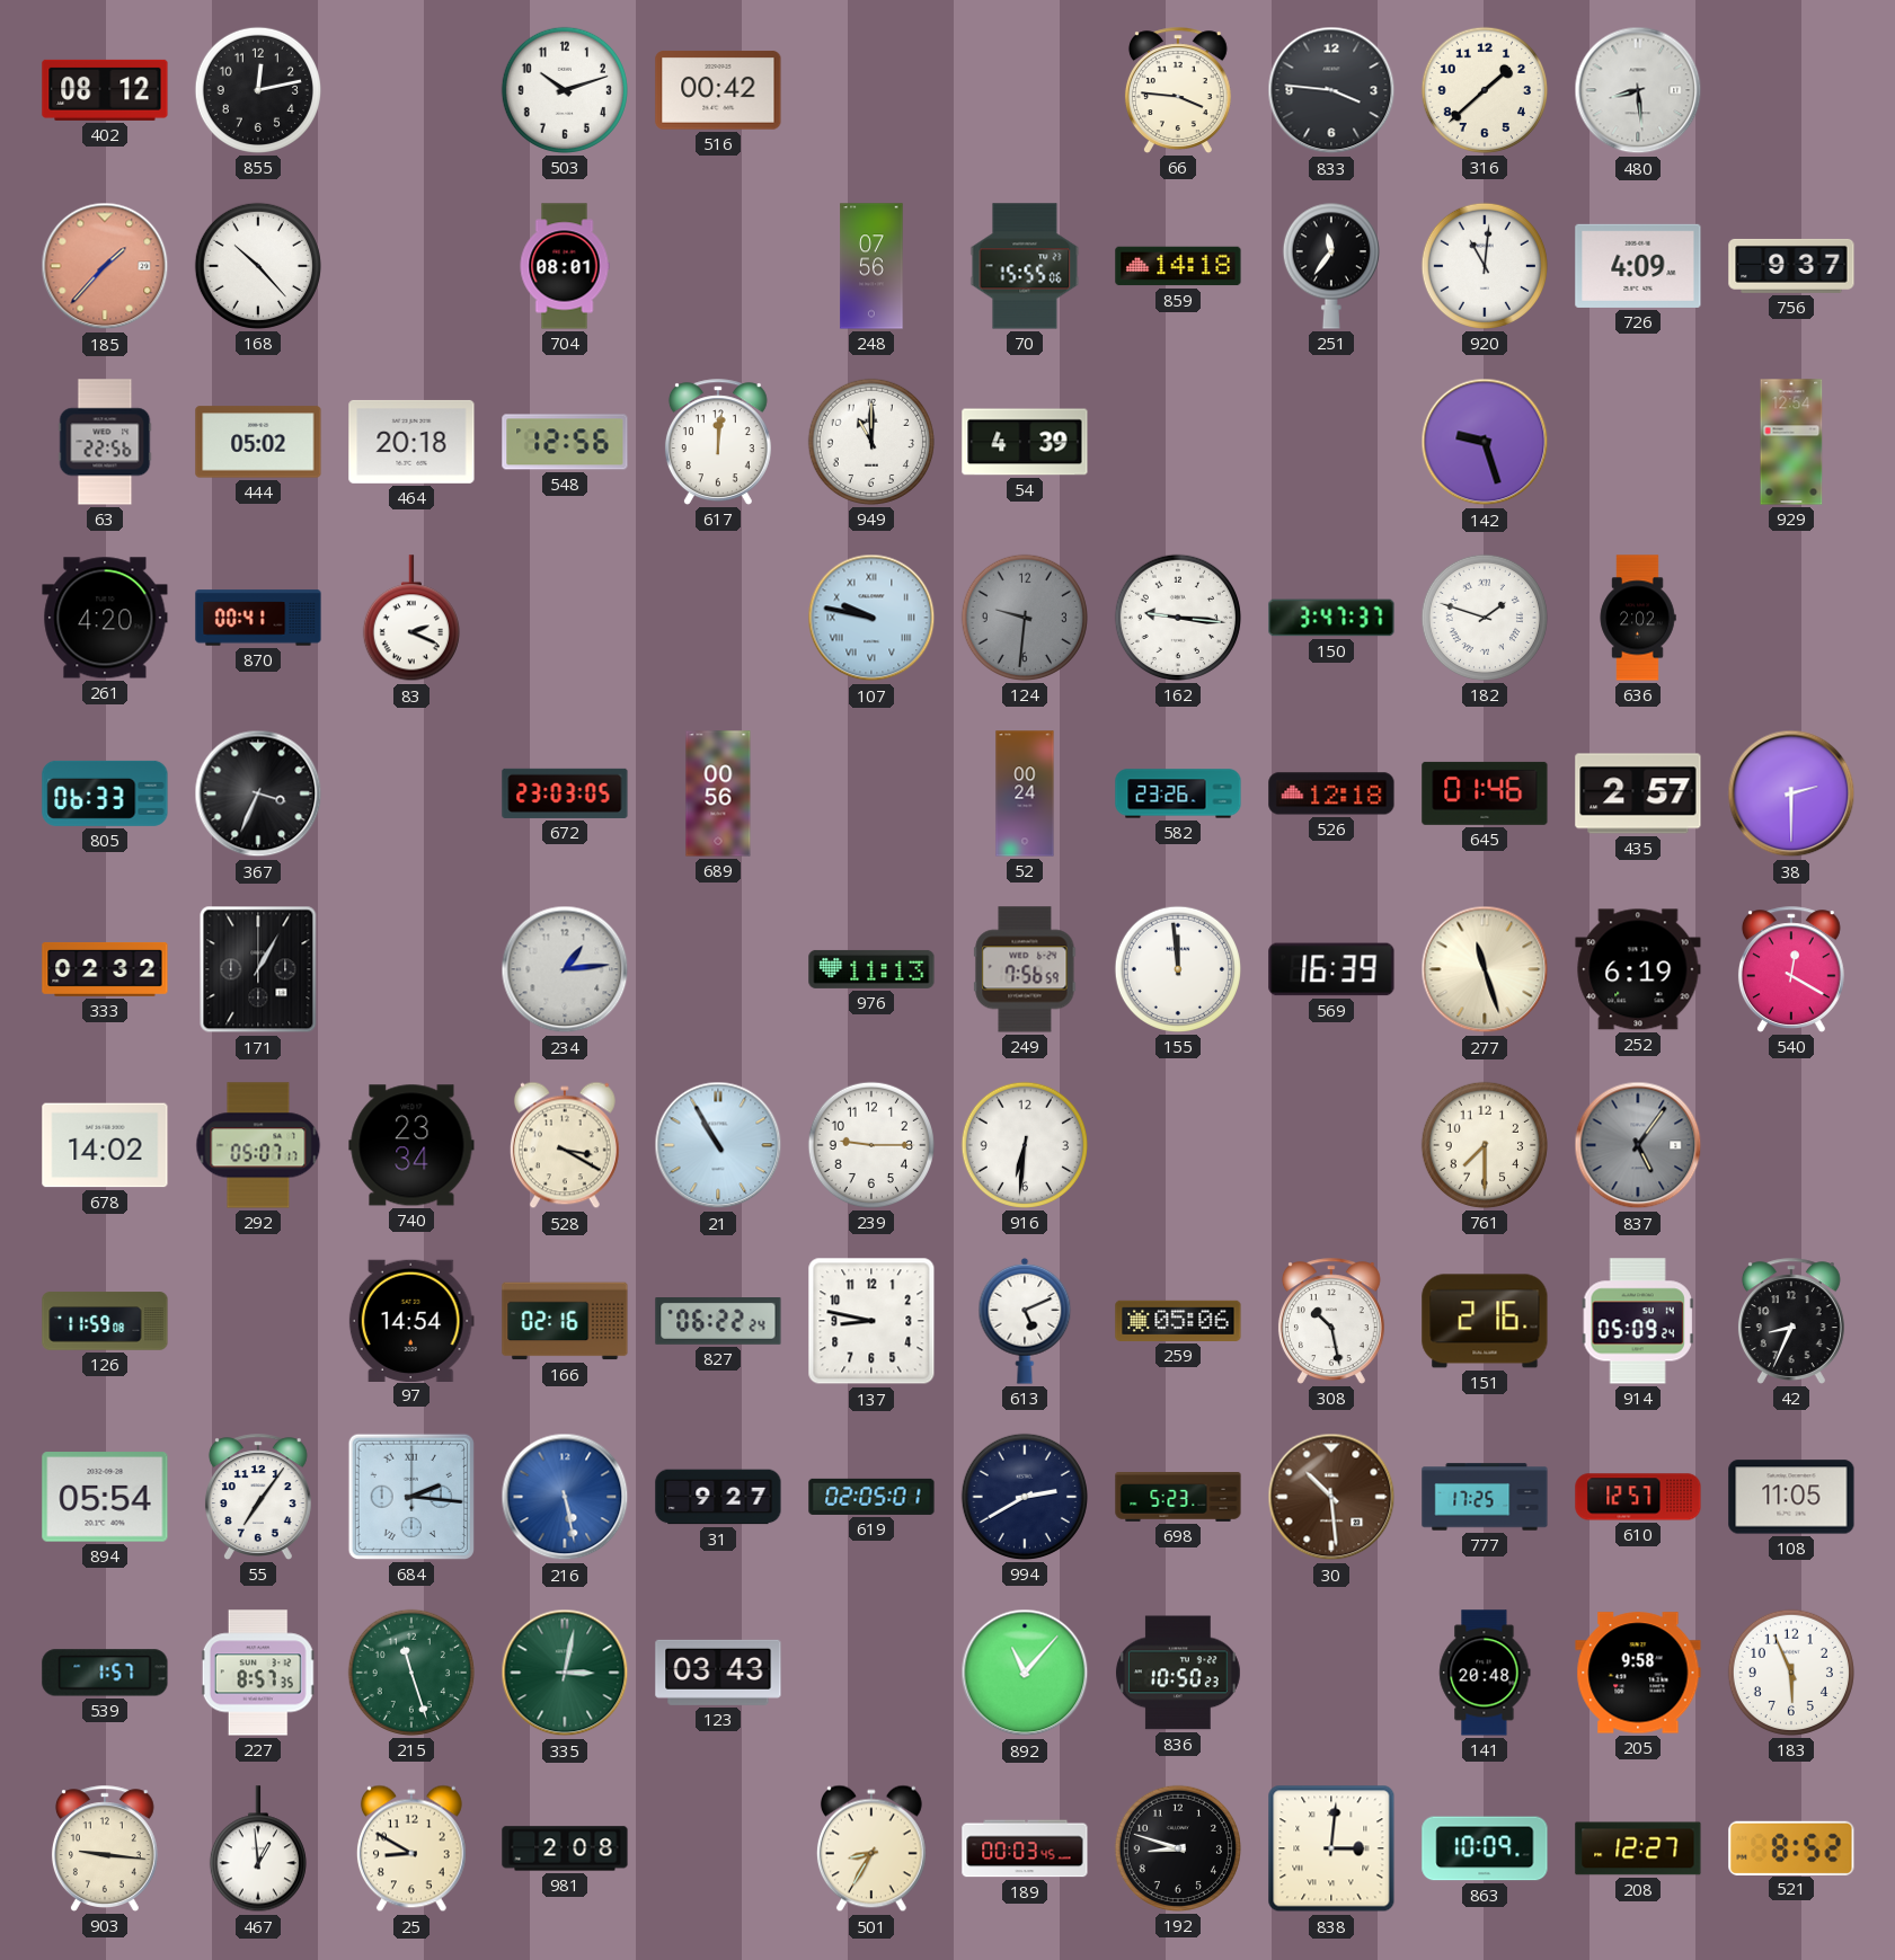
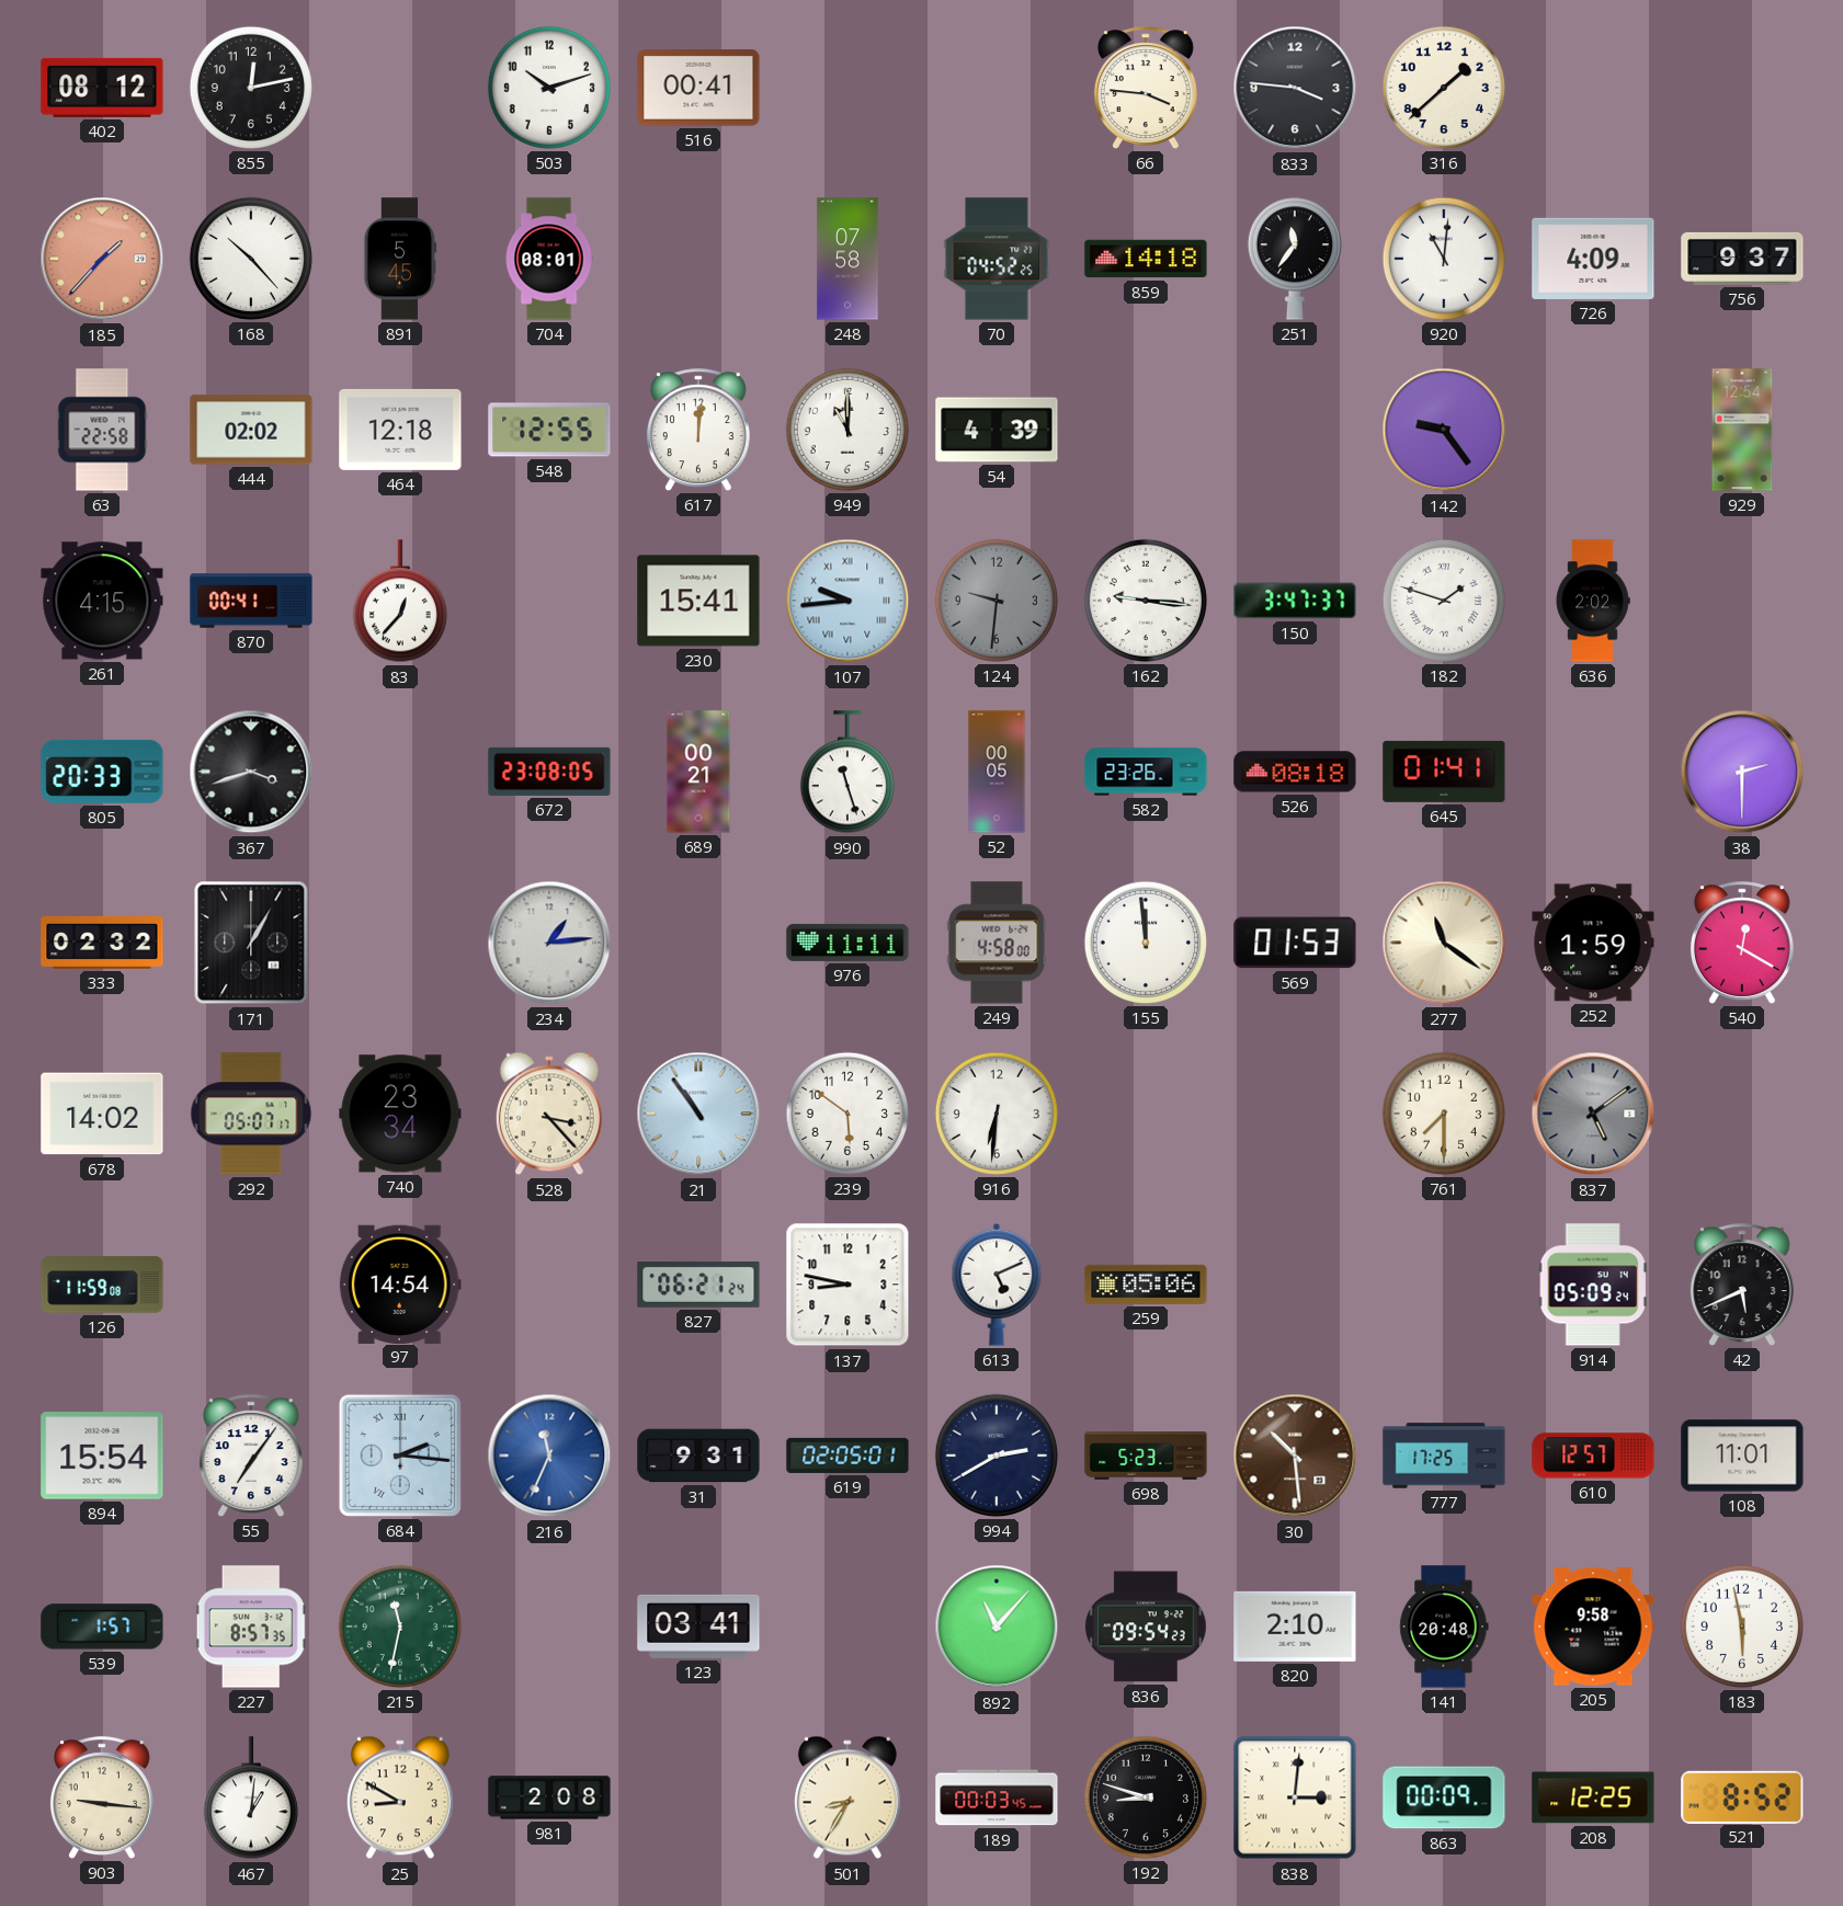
516: 00:42 -> 00:41 (698, 88)
480: 8:29 -> none (1638, 90)
891: none -> 5:45 (400, 259)
248: 07:56 -> 07:58 (847, 259)
70: 15:55 -> 04:52 (997, 259)
63: 22:56 -> 22:58 (102, 430)
444: 05:02 -> 02:02 (251, 430)
464: 20:18 -> 12:18 (400, 430)
548: 12:56 -> 12:55 (549, 430)
142: 9:27 -> 9:24 (1444, 430)
261: 4:20 -> 4:15 (102, 601)
83: 2:19 -> 12:37 (400, 602)
230: none -> 15:41 (698, 601)
107: 9:47 -> 9:44 (847, 601)
805: 06:33 -> 20:33 (102, 772)
367: 3:34 -> 3:42 (251, 772)
672: 23:03 -> 23:08 (549, 772)
689: 00:56 -> 00:21 (698, 772)
990: none -> 11:27 (847, 773)
52: 00:24 -> 00:05 (997, 772)
526: 12:18 -> 08:18 (1295, 772)
645: 01:46 -> 01:41 (1444, 772)
435: 2:57 -> none (1638, 793)
976: 11:13 -> 11:11 (847, 943)
249: 7:56 -> 4:58 (997, 943)
569: 16:39 -> 01:53 (1295, 943)
277: 11:27 -> 11:21 (1444, 943)
252: 6:19 -> 1:59 (1593, 943)
528: 3:20 -> 3:23 (549, 1114)
21: 10:55 -> 10:54 (698, 1114)
239: 9:15 -> 5:51 (847, 1114)
837: 5:06 -> 5:09 (1593, 1114)
166: 02:16 -> none (565, 1321)
827: 06:22 -> 06:21 (698, 1286)
308: 10:28 -> none (1331, 1321)
151: 2:16 -> none (1485, 1321)
42: 8:34 -> 5:41 (1742, 1285)
894: 05:54 -> 15:54 (102, 1456)
216: 5:28 -> 11:34 (549, 1456)
31: 9:27 -> 9:31 (698, 1456)
108: 11:05 -> 11:01 (1742, 1456)
215: 11:27 -> 11:32 (400, 1627)
335: 3:02 -> none (565, 1673)
123: 03:43 -> 03:41 (698, 1627)
836: 10:50 -> 09:54 (1146, 1627)
820: none -> 2:10 (1295, 1627)
183: 5:56 -> 5:58 (1742, 1627)
467: 12:59 -> 1:01 (251, 1799)
863: 10:09 -> 00:09 (1444, 1797)
208: 12:27 -> 12:25 (1593, 1797)
